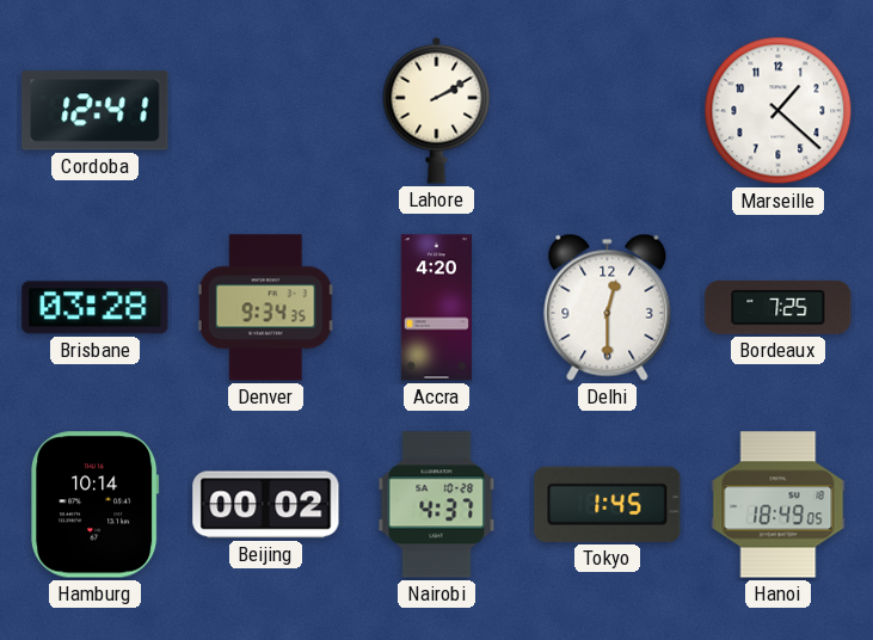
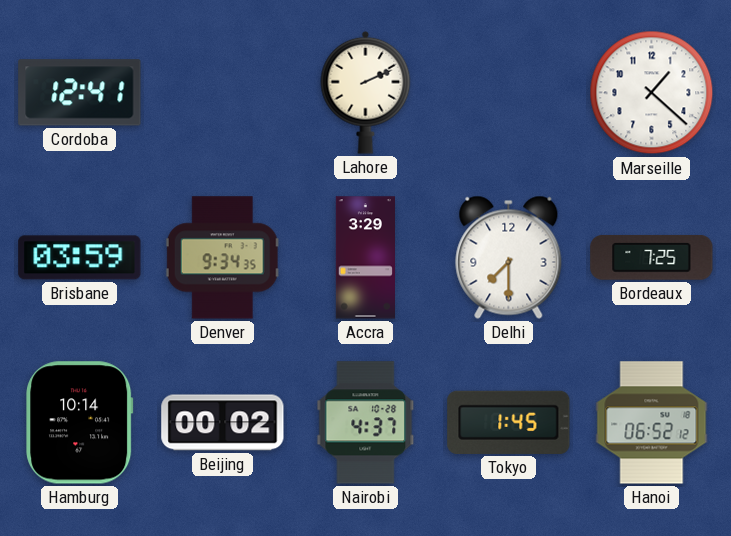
Lahore: 2:10 -> 2:11 (366, 92)
Brisbane: 03:28 -> 03:59 (80, 258)
Accra: 4:20 -> 3:29 (365, 258)
Delhi: 12:30 -> 7:30 (509, 257)
Hanoi: 18:49 -> 06:52 (652, 423)
